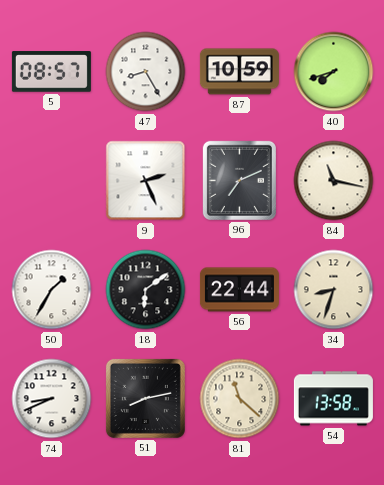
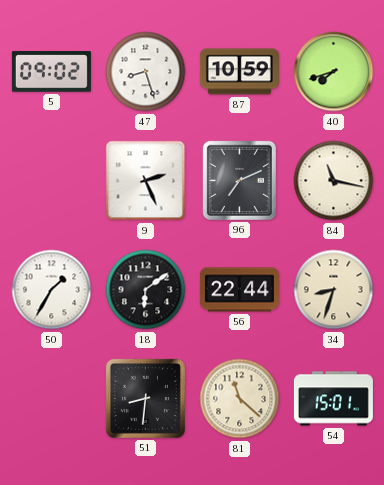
5: 08:57 -> 09:02 (51, 72)
47: 8:25 -> 8:27 (146, 72)
74: 8:41 -> none (52, 399)
51: 8:13 -> 8:31 (145, 398)
54: 13:58 -> 15:01 (333, 399)
